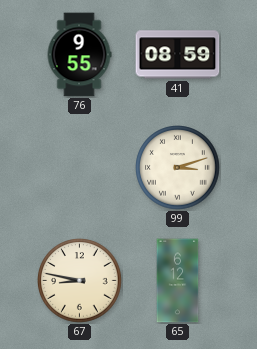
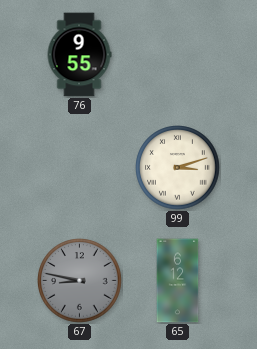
41: 08:59 -> none (178, 55)
67 dial: cream -> grey (80, 281)
